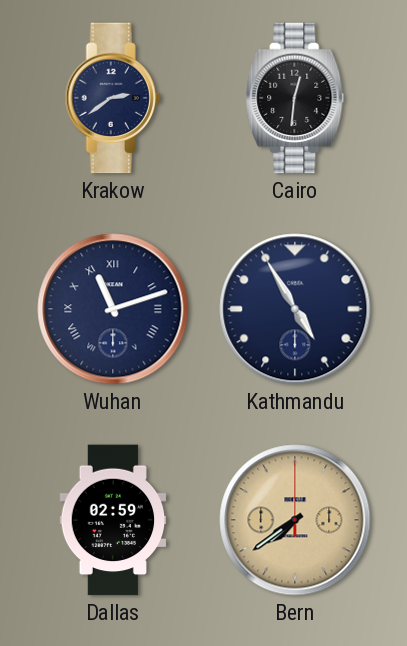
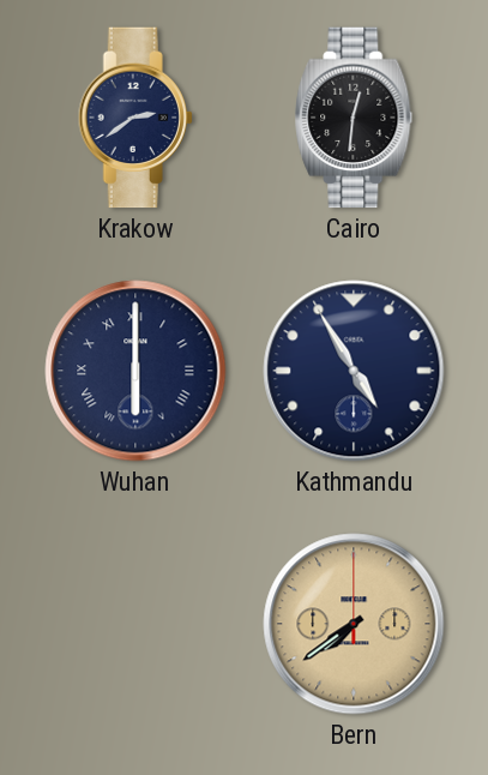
Wuhan: 11:12 -> 6:00 (135, 371)
Dallas: 02:59 -> none (113, 520)
